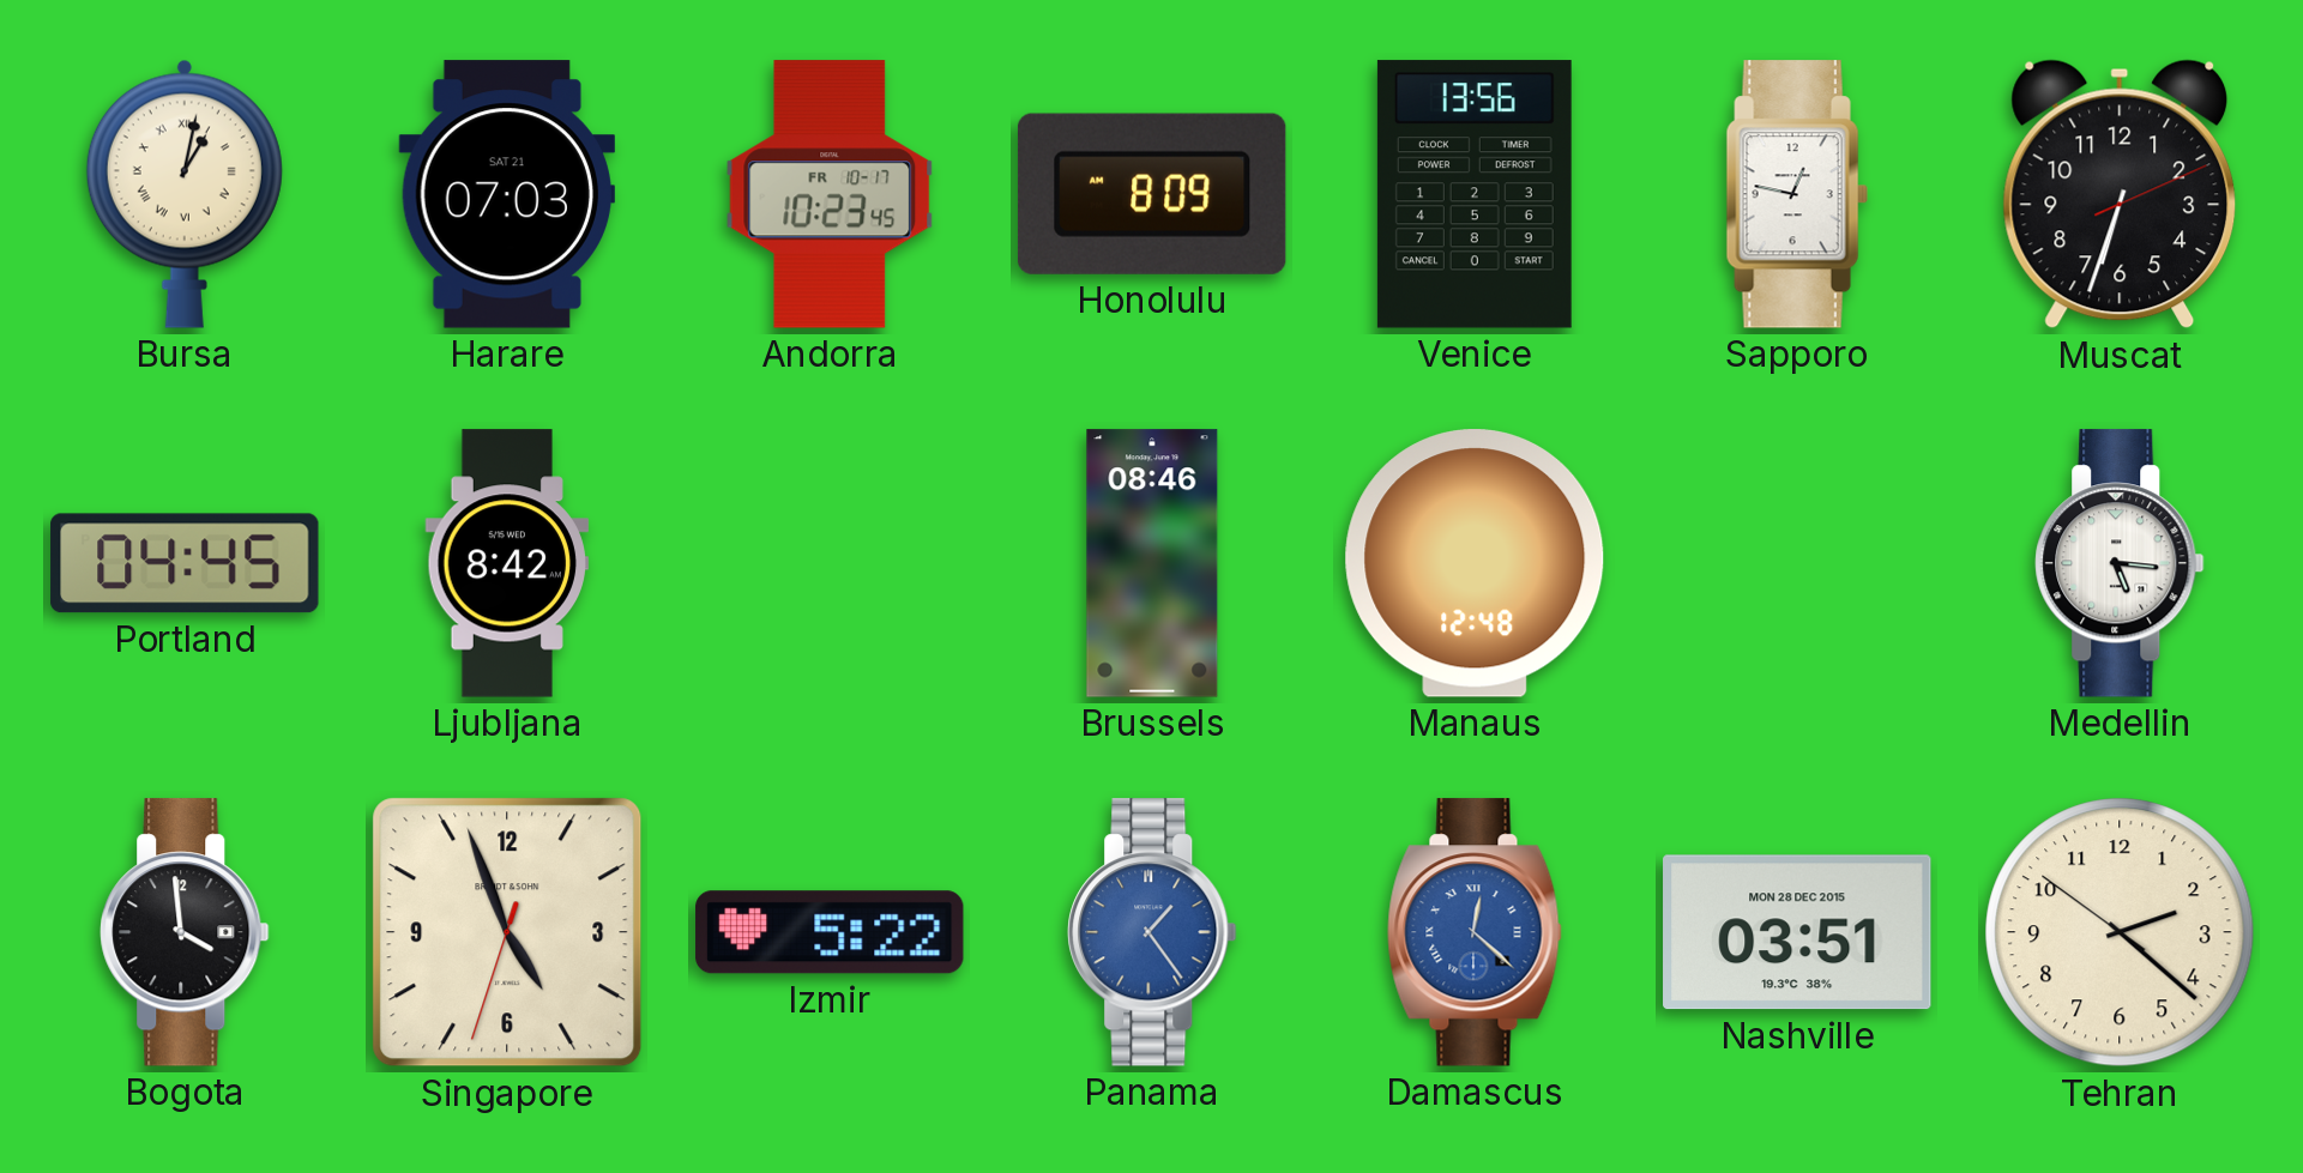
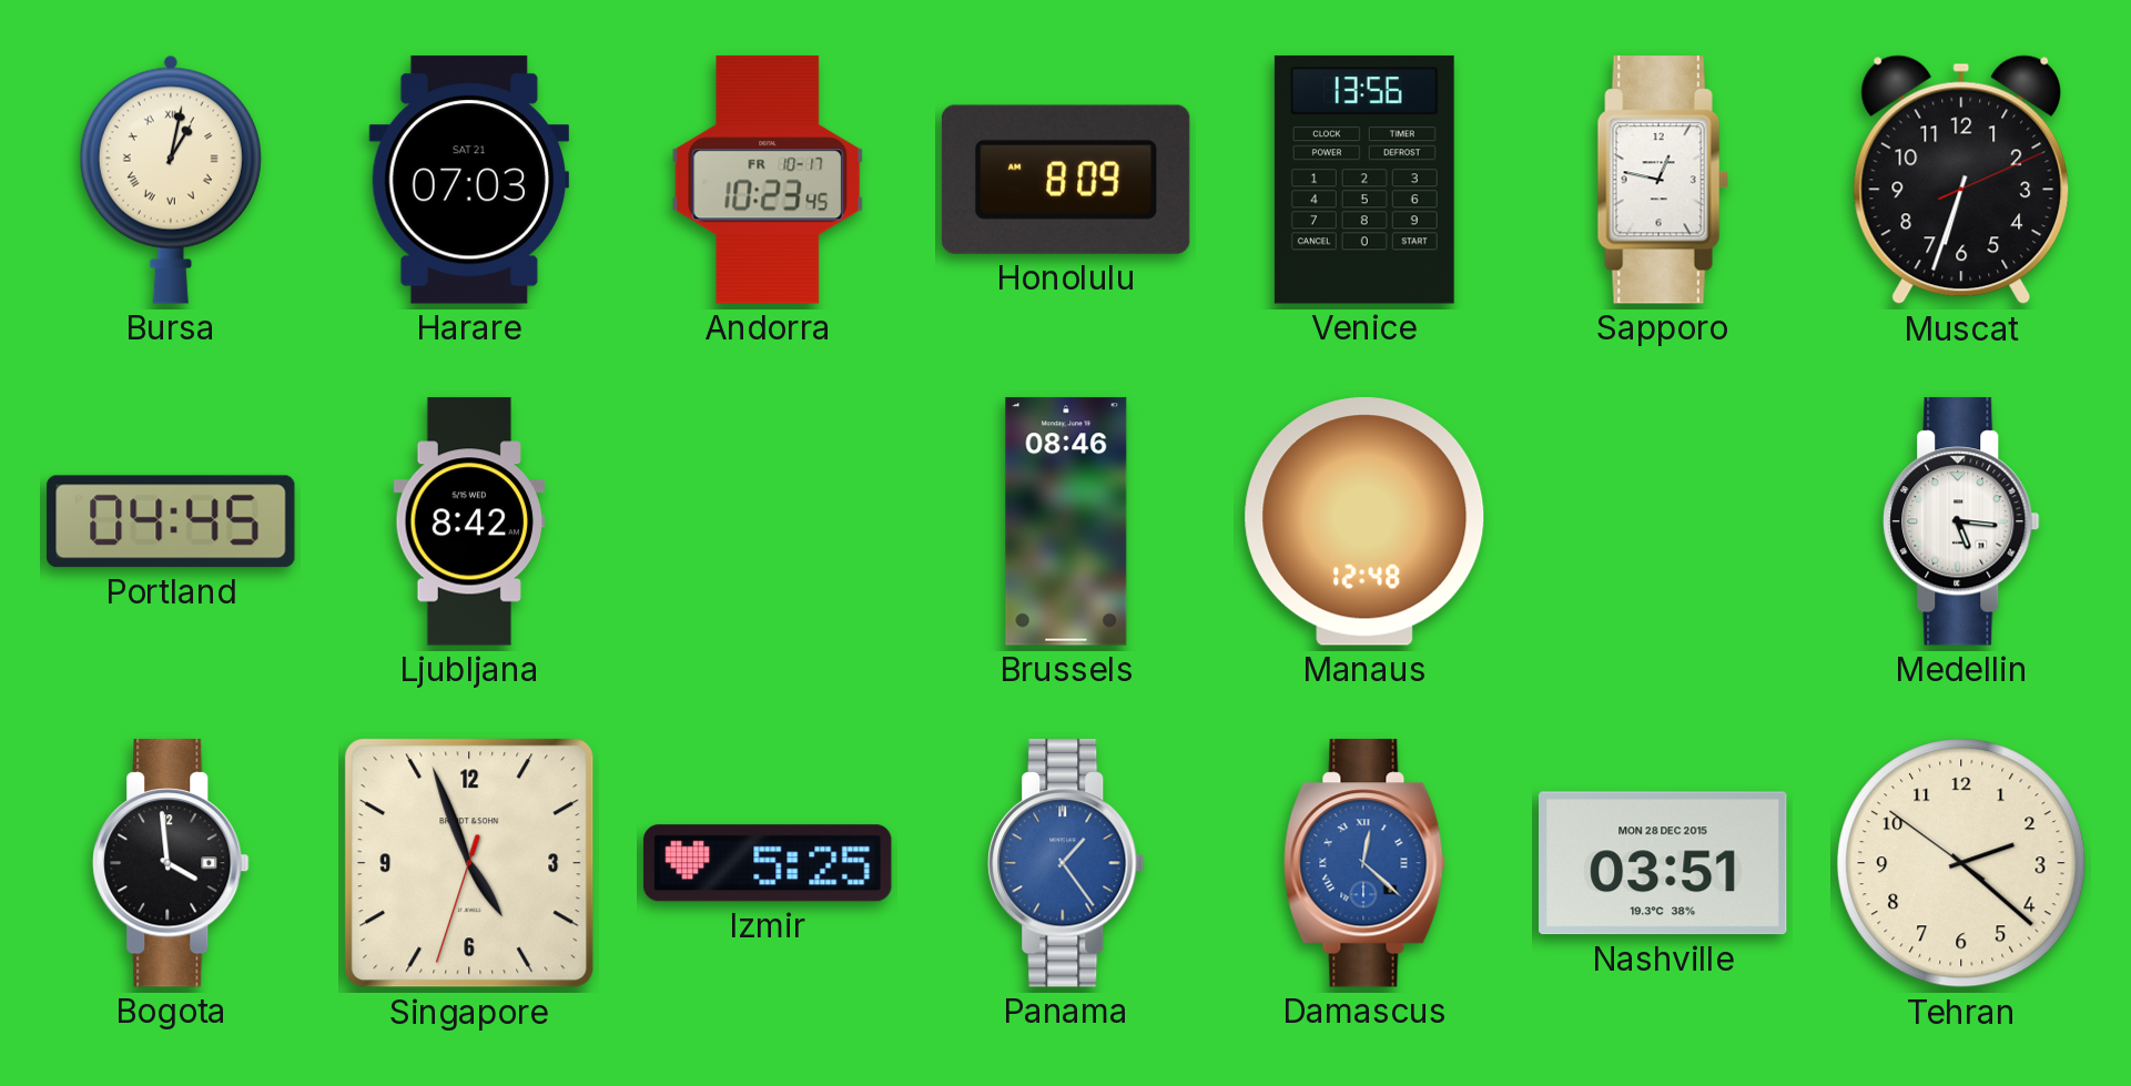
Izmir: 5:22 -> 5:25 (768, 863)
